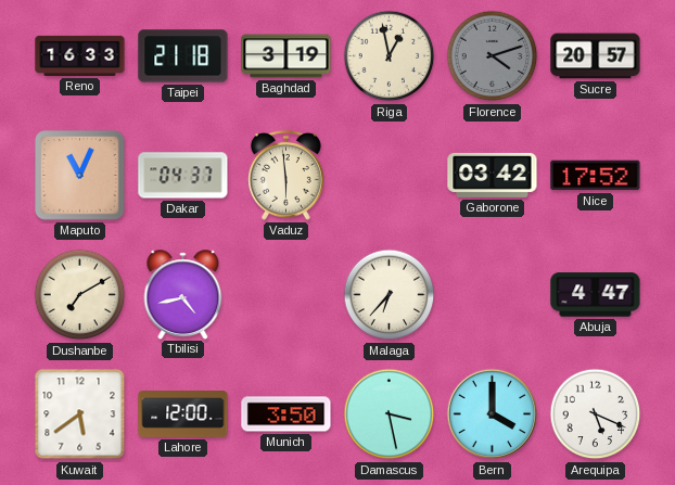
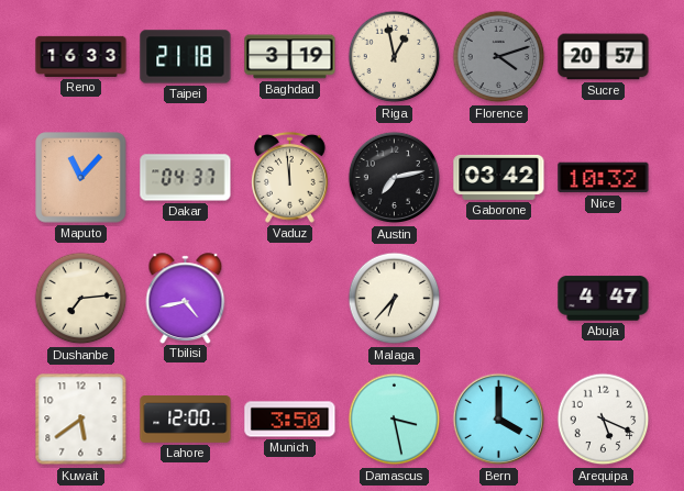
Maputo: 11:04 -> 11:07 (81, 178)
Vaduz: 5:59 -> 11:59 (290, 177)
Austin: none -> 7:13 (395, 178)
Nice: 17:52 -> 10:32 (604, 178)
Dushanbe: 7:10 -> 7:14 (81, 299)
